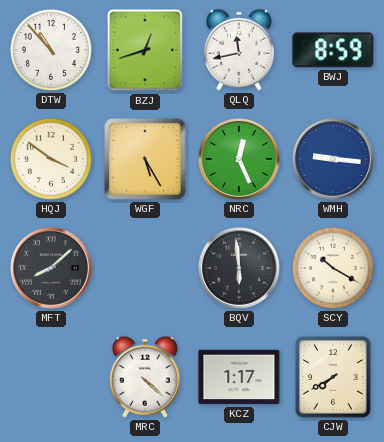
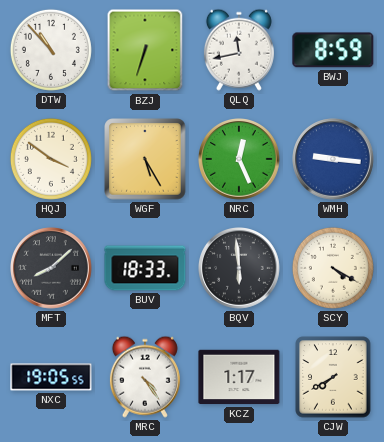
BZJ: 12:42 -> 6:33 (145, 50)
BUV: none -> 18:33 (145, 268)
SCY: 10:20 -> 4:20 (333, 268)
NXC: none -> 19:05 (51, 377)
MRC: 4:22 -> 4:24 (145, 377)
